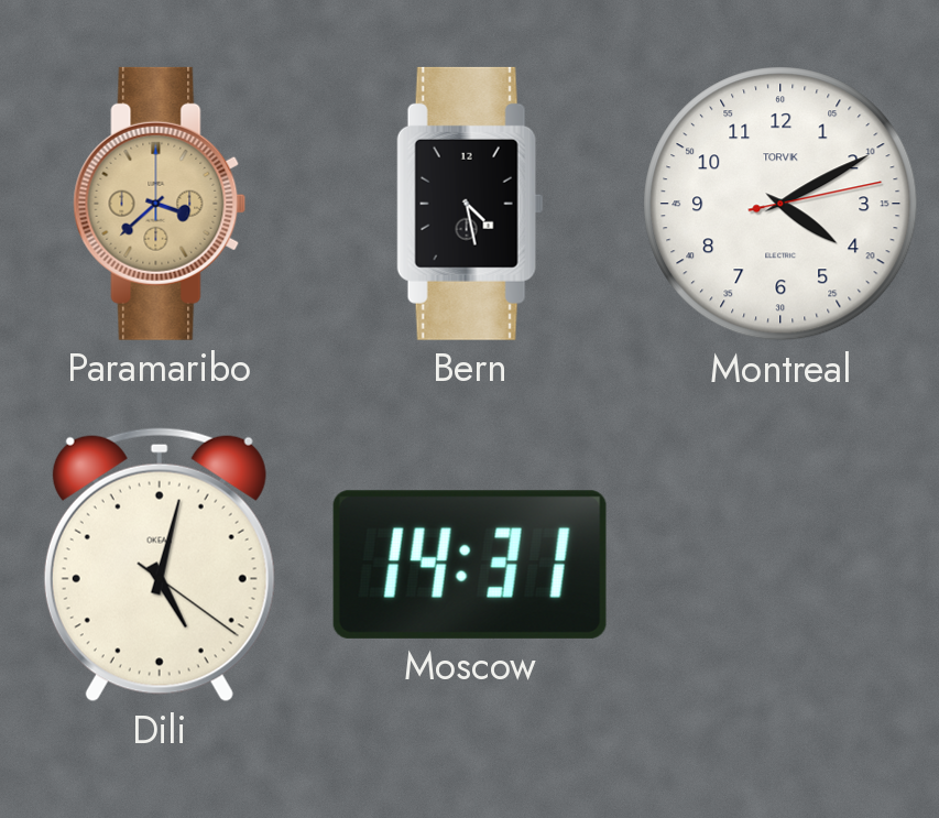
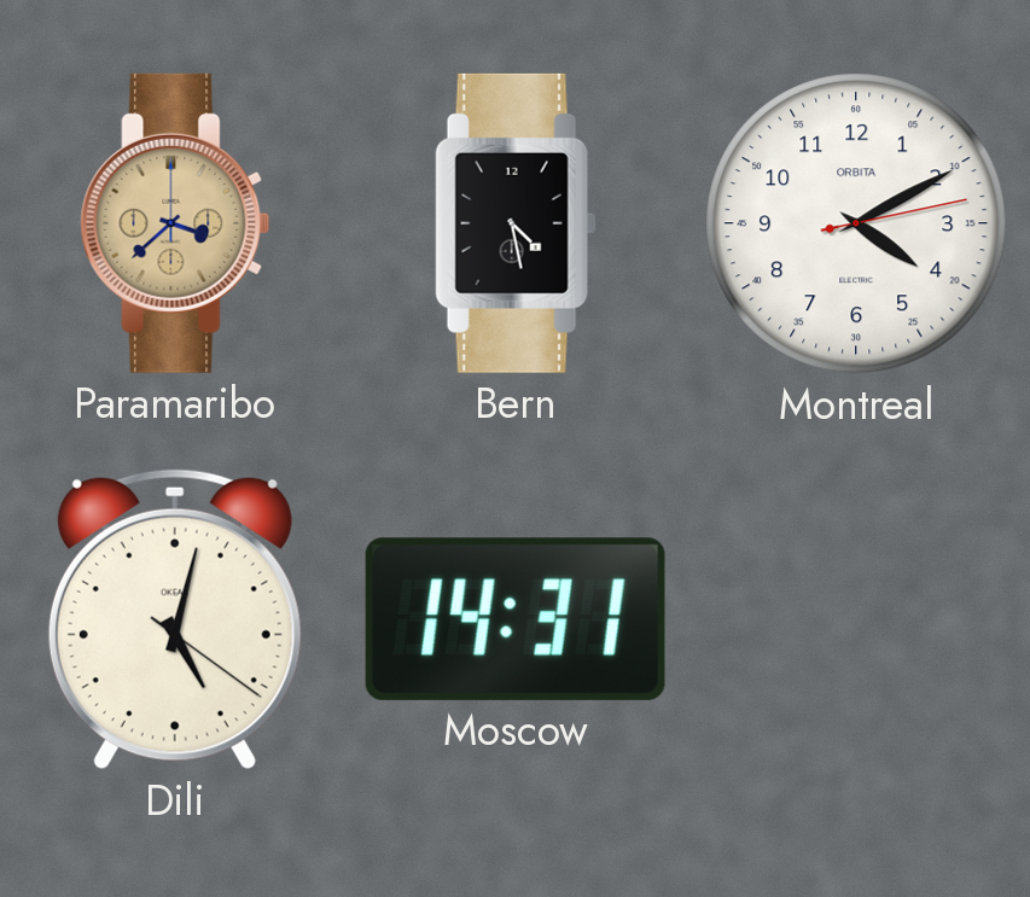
Montreal brand: TORVIK -> ORBITA (856, 223)
